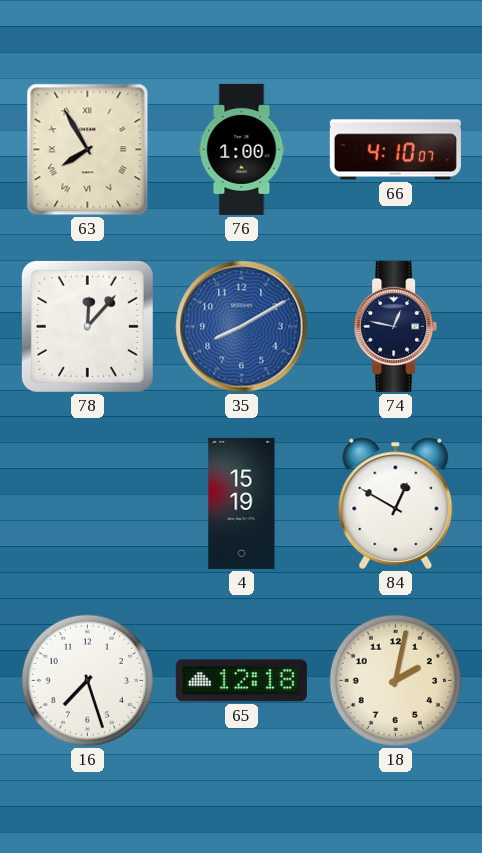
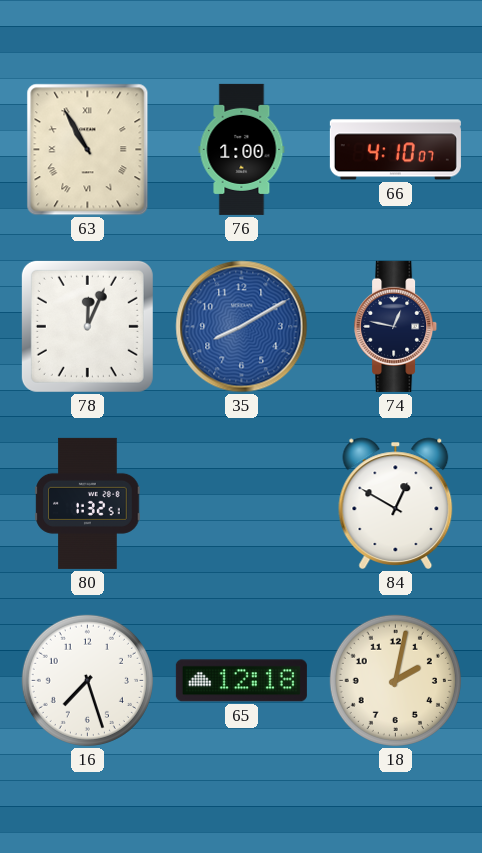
63: 7:55 -> 10:55 (88, 150)
78: 12:07 -> 12:04 (87, 326)
80: none -> 1:32 (88, 503)
4: 15:19 -> none (242, 503)
